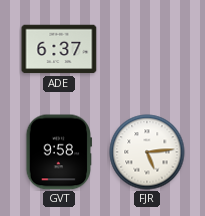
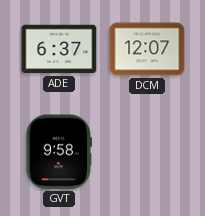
DCM: none -> 12:07 (147, 49)
FJR: 5:14 -> none (147, 152)
